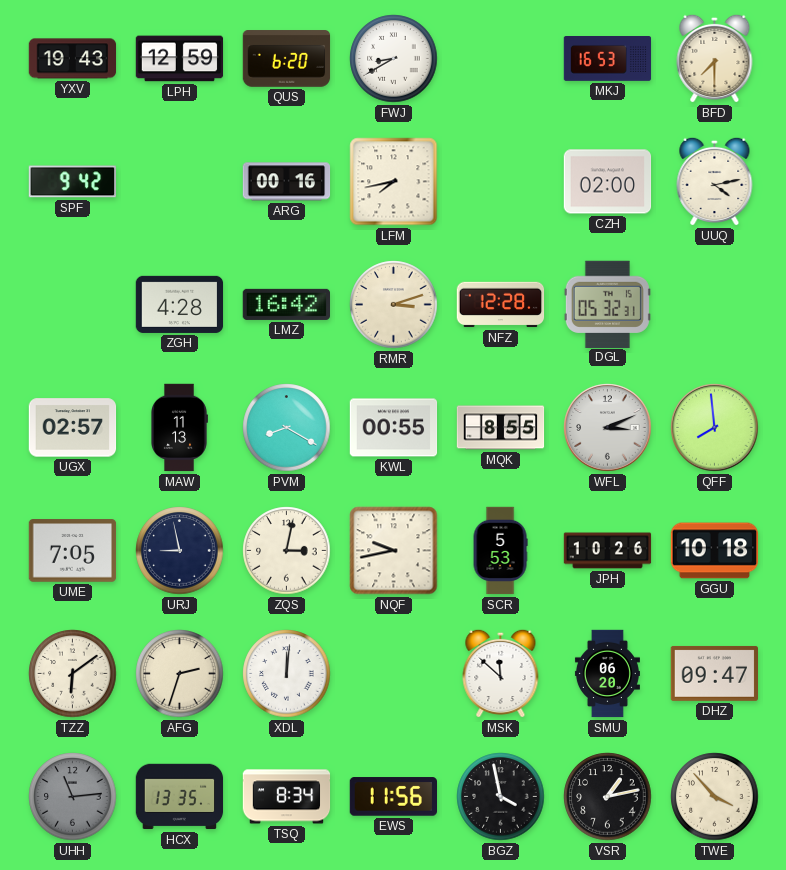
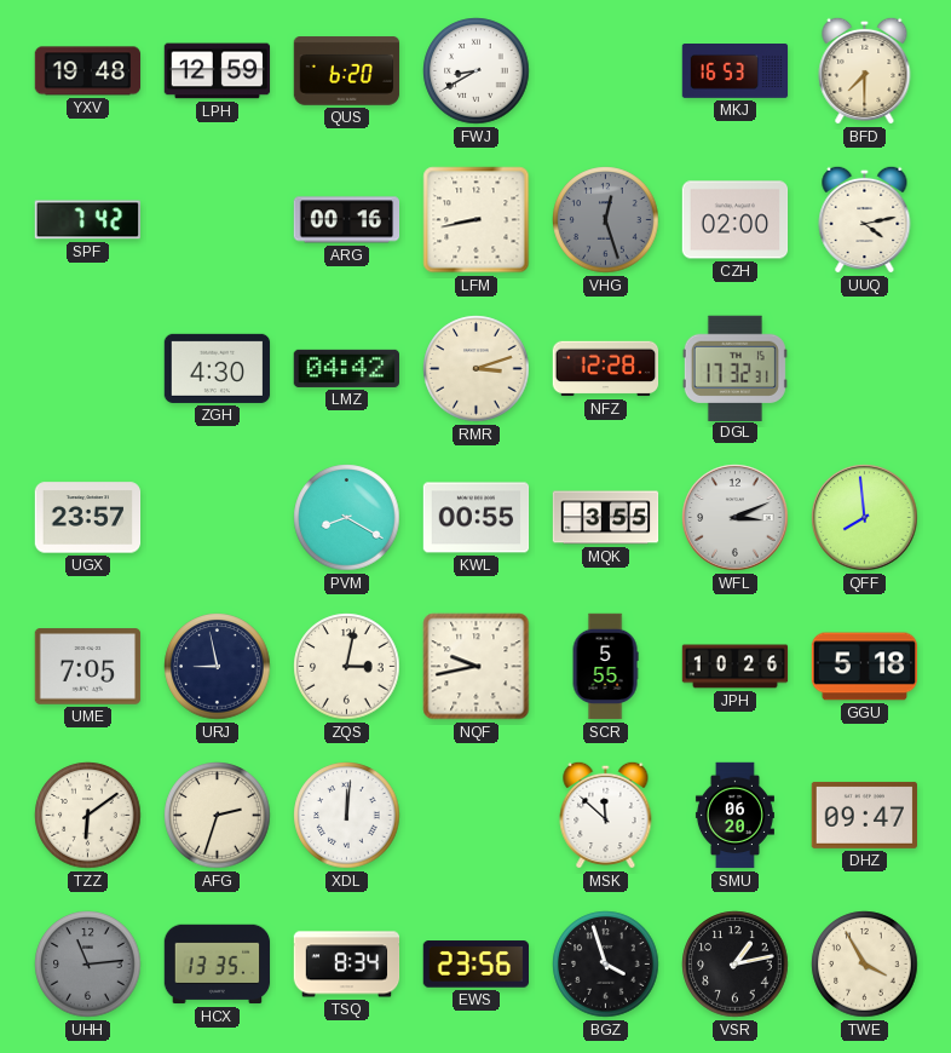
YXV: 19:43 -> 19:48 (88, 71)
SPF: 9:42 -> 7:42 (87, 220)
LFM: 7:43 -> 8:43 (477, 220)
VHG: none -> 12:27 (606, 220)
ZGH: 4:28 -> 4:30 (218, 368)
LMZ: 16:42 -> 04:42 (346, 368)
DGL: 05:32 -> 17:32 (734, 368)
UGX: 02:57 -> 23:57 (88, 518)
MAW: 11:13 -> none (180, 428)
MQK: 8:55 -> 3:55 (606, 518)
SCR: 5:53 -> 5:55 (605, 667)
GGU: 10:18 -> 5:18 (865, 667)
EWS: 11:56 -> 23:56 (475, 965)
BGZ: 3:58 -> 3:57 (606, 965)
TWE: 3:53 -> 3:55 (865, 965)
